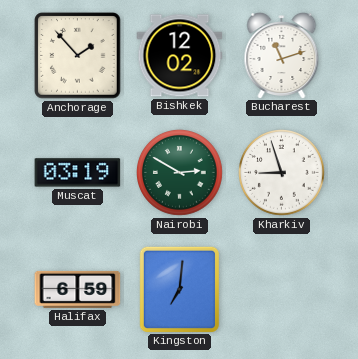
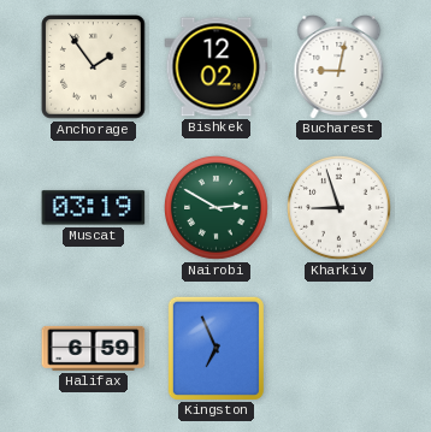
Anchorage: 1:53 -> 1:54 (94, 67)
Bucharest: 11:12 -> 9:02 (340, 67)
Kingston: 7:01 -> 6:56 (215, 348)
